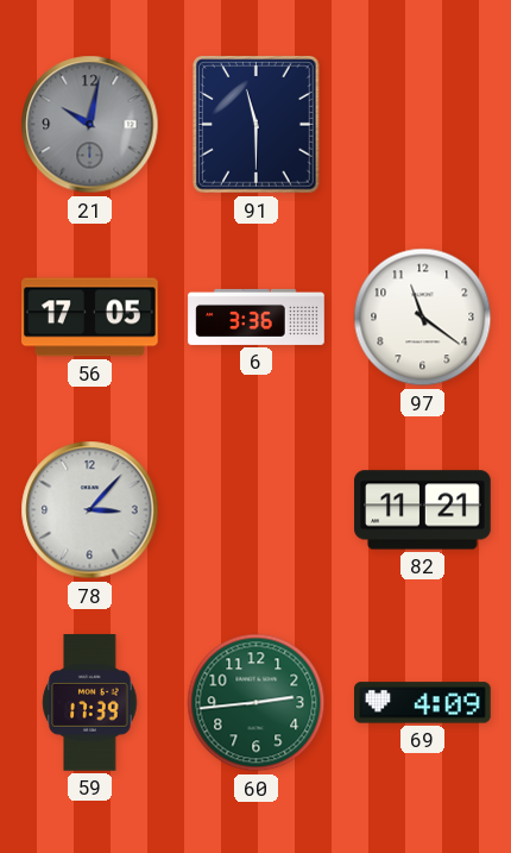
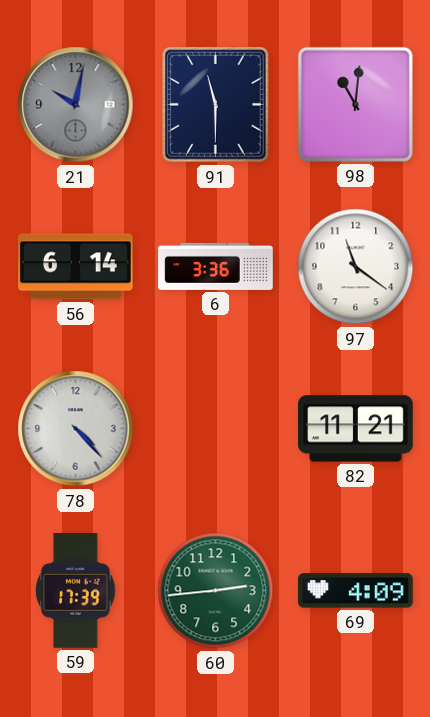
98: none -> 11:01 (355, 104)
56: 17:05 -> 6:14 (76, 267)
78: 3:07 -> 4:23 (76, 429)
